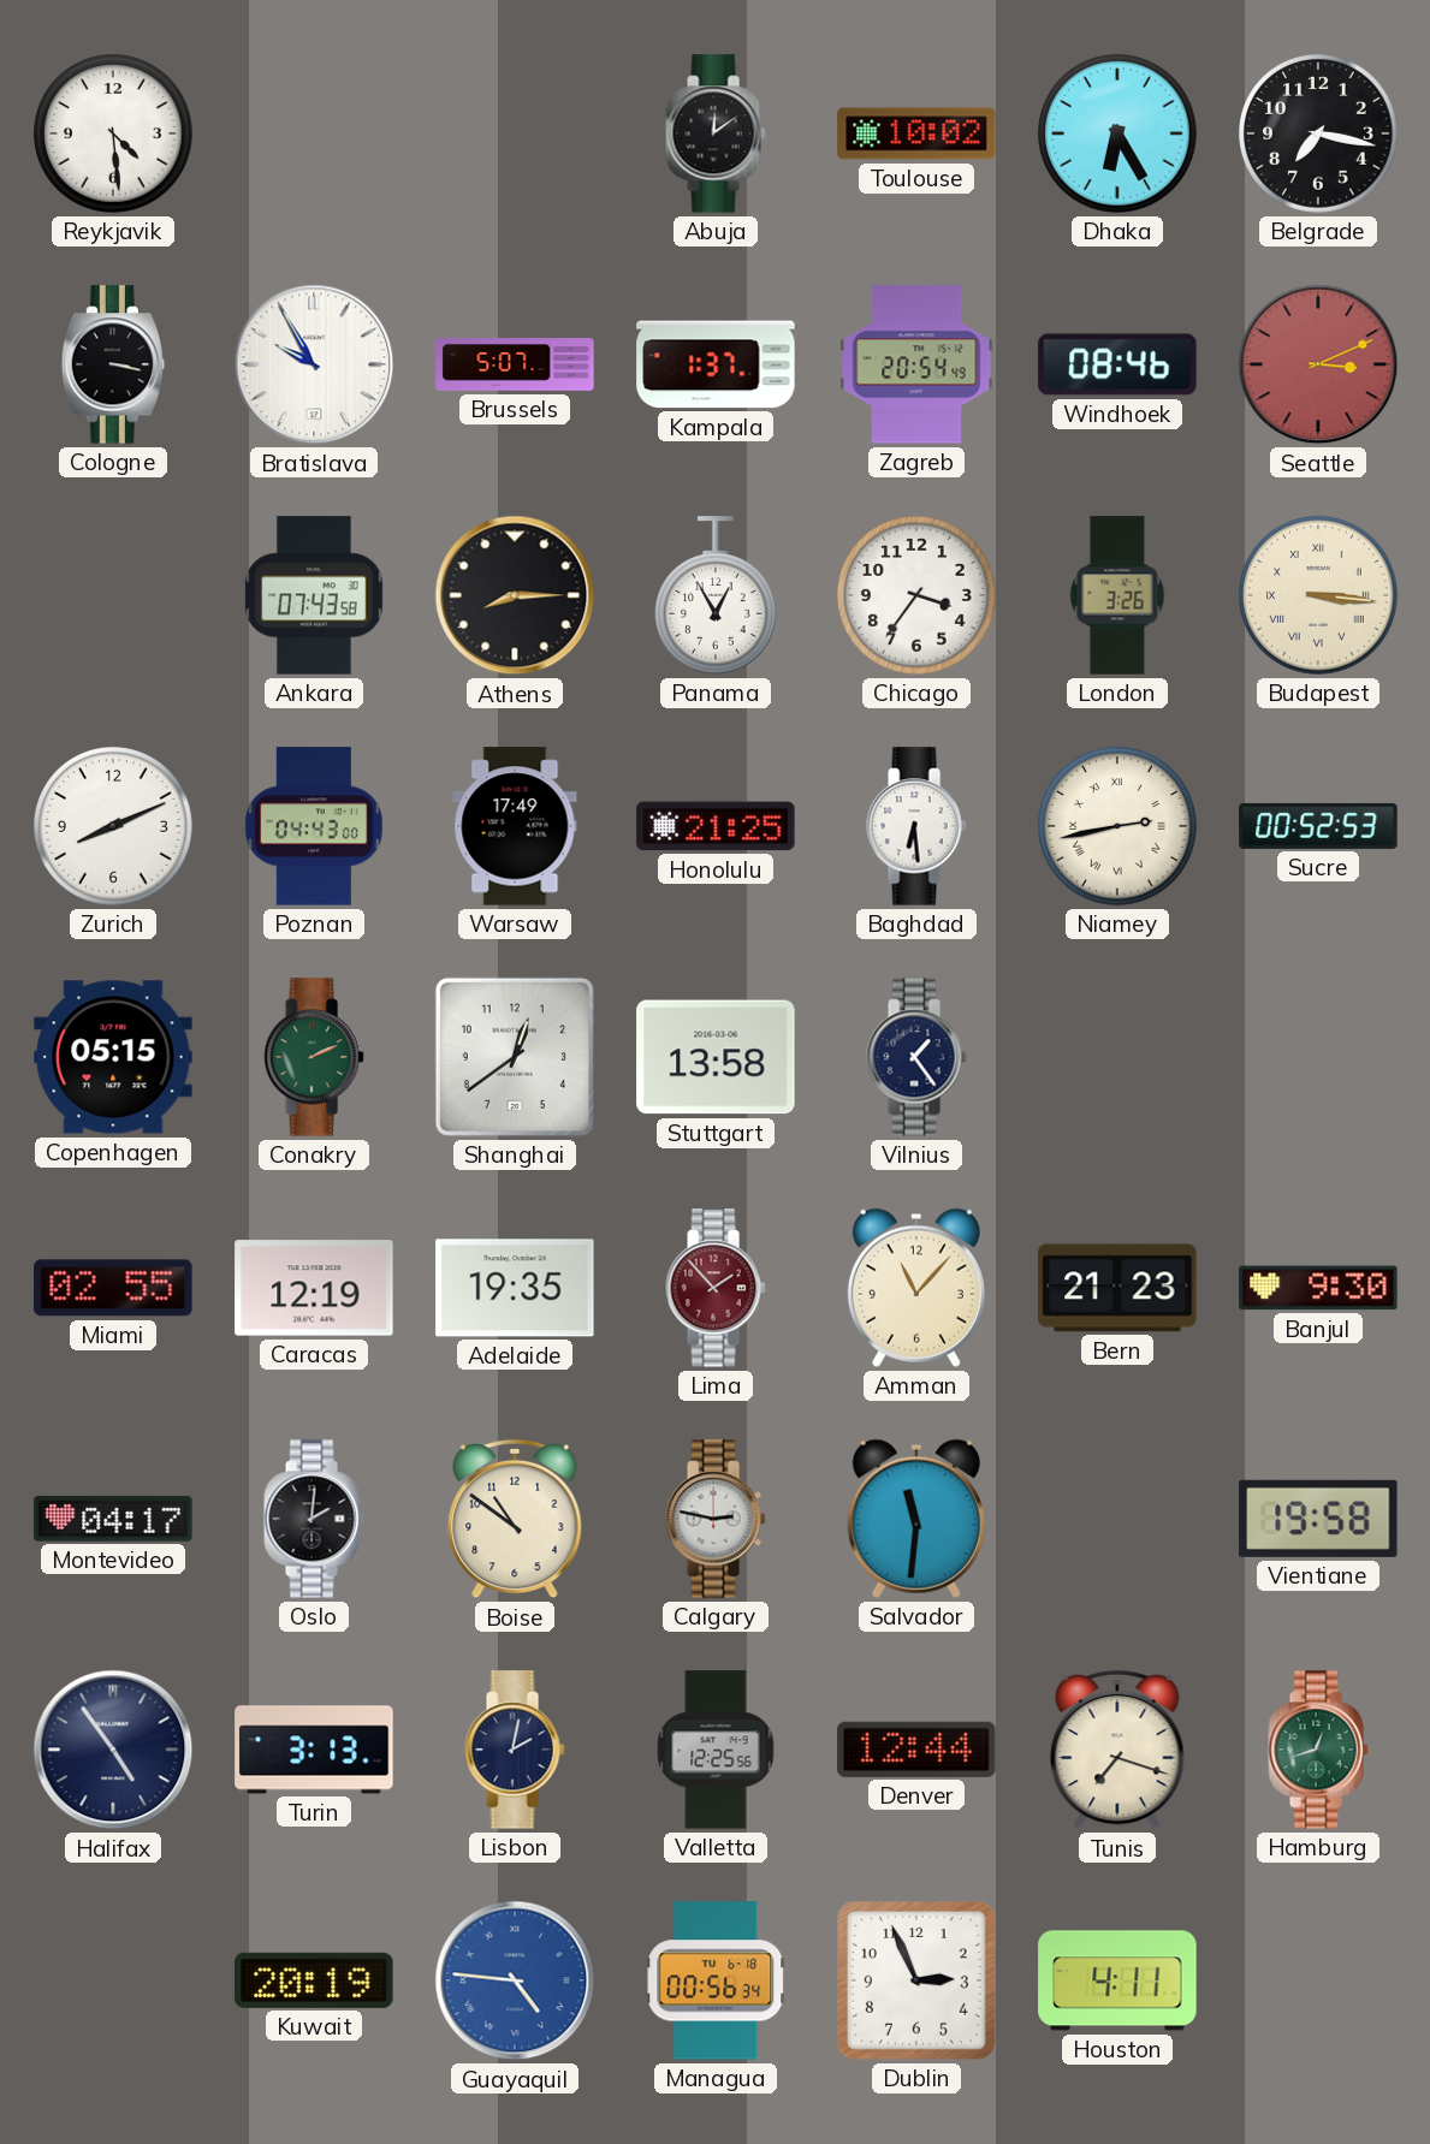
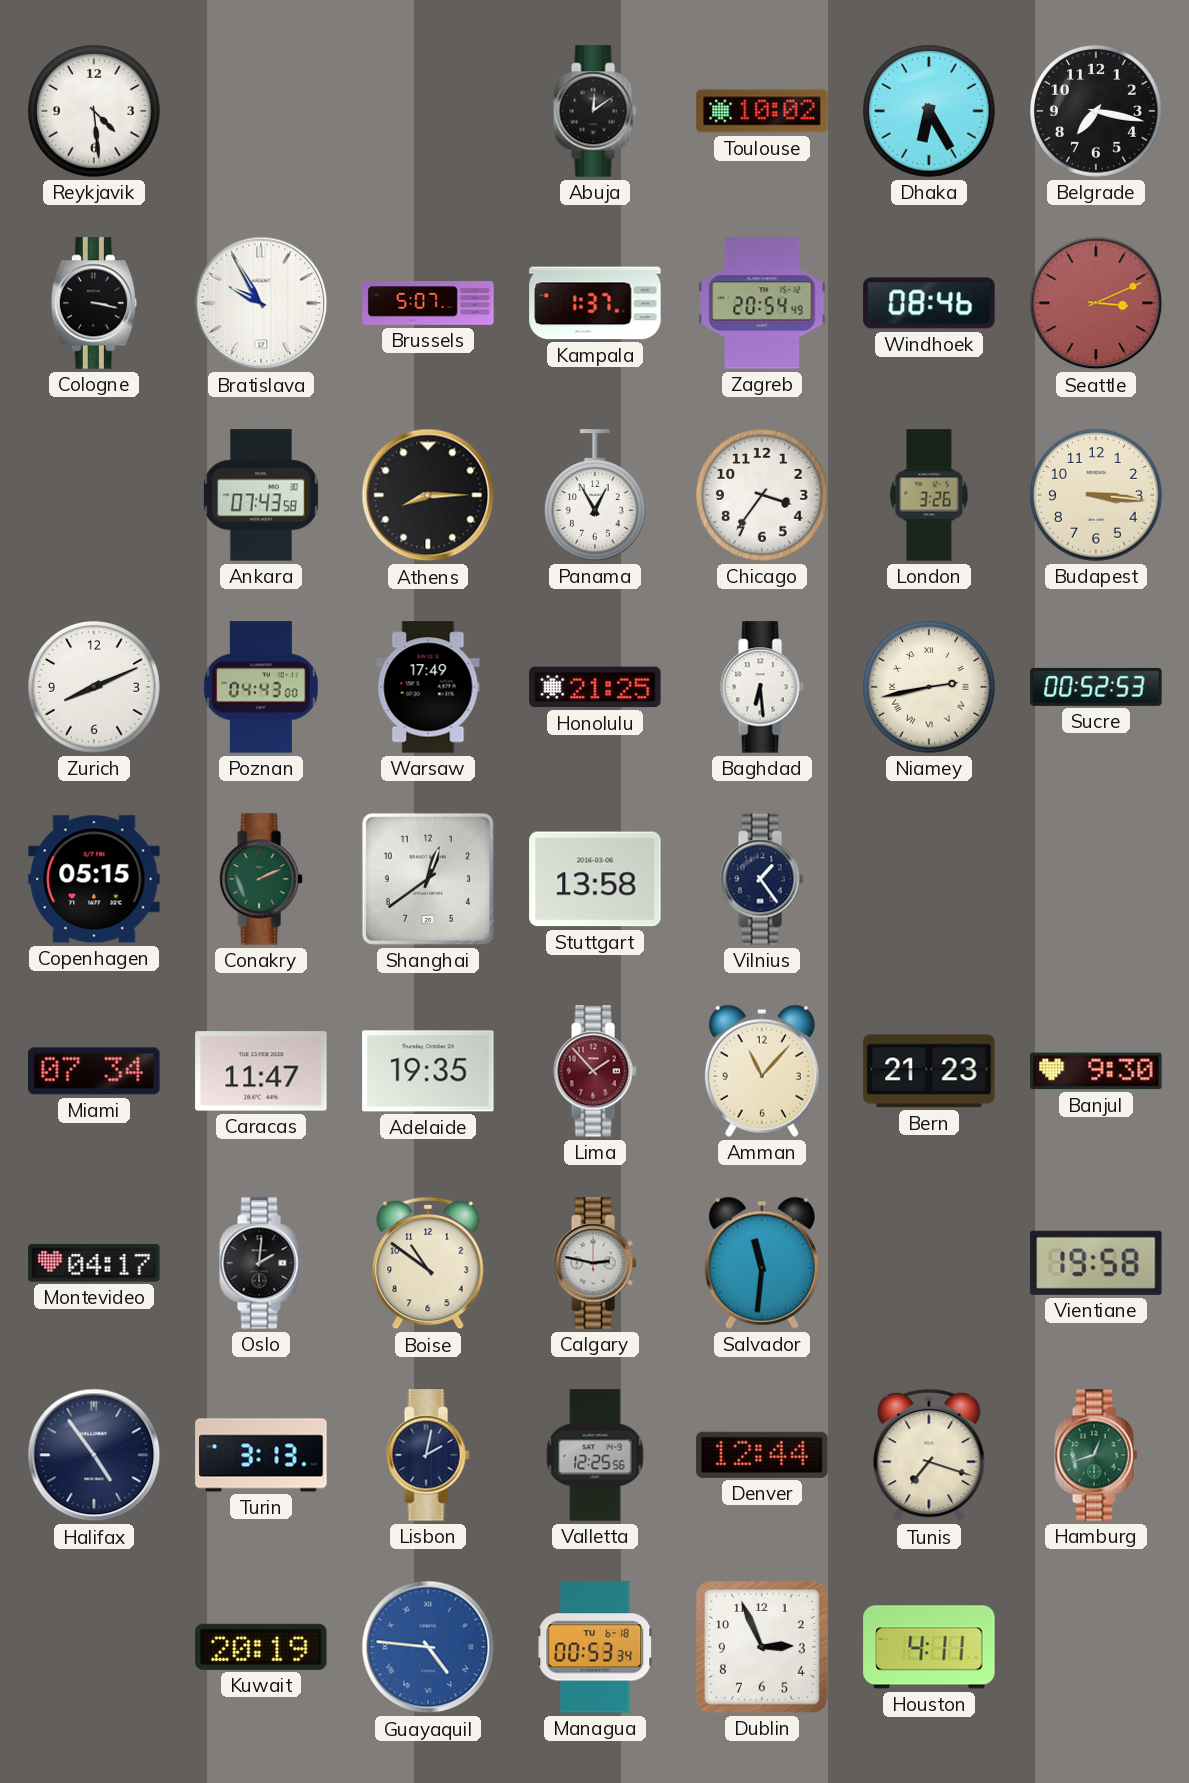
Budapest numerals: Roman -> Arabic (1097, 496)
Miami: 02:55 -> 07:34 (94, 1071)
Caracas: 12:19 -> 11:47 (261, 1071)
Managua: 00:56 -> 00:53 (595, 1647)
